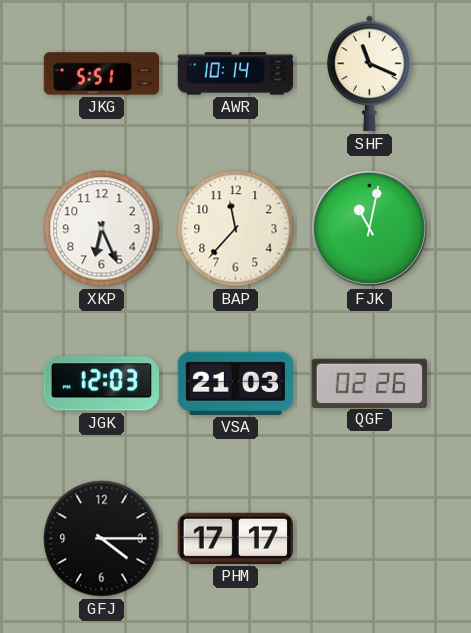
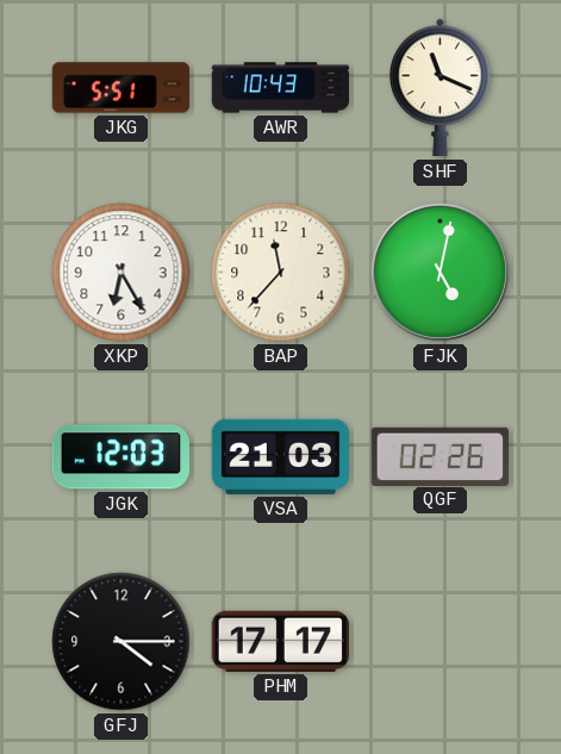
AWR: 10:14 -> 10:43 (281, 88)
XKP: 6:26 -> 6:25 (121, 273)
FJK: 11:02 -> 5:02 (440, 272)
